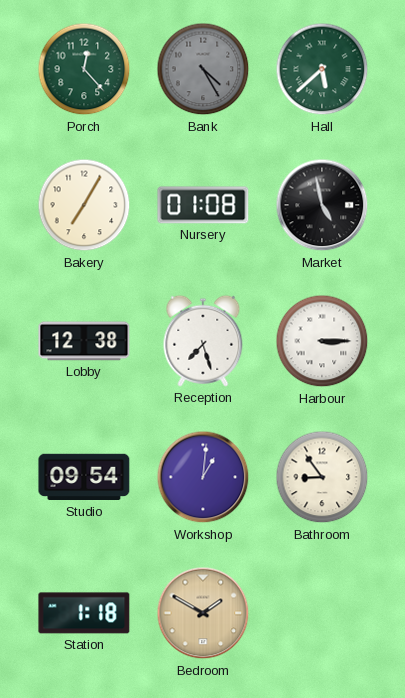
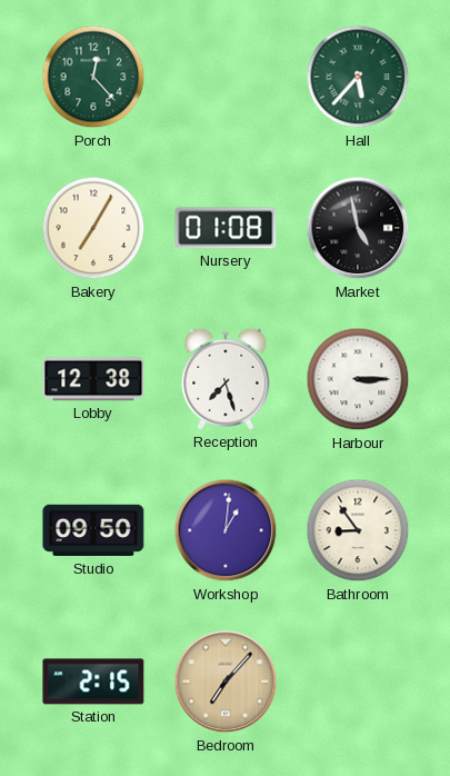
Bank: 4:25 -> none (203, 69)
Hall: 5:38 -> 5:37 (358, 77)
Studio: 09:54 -> 09:50 (93, 530)
Station: 1:18 -> 2:15 (93, 682)
Bedroom: 1:50 -> 7:07 (226, 682)
